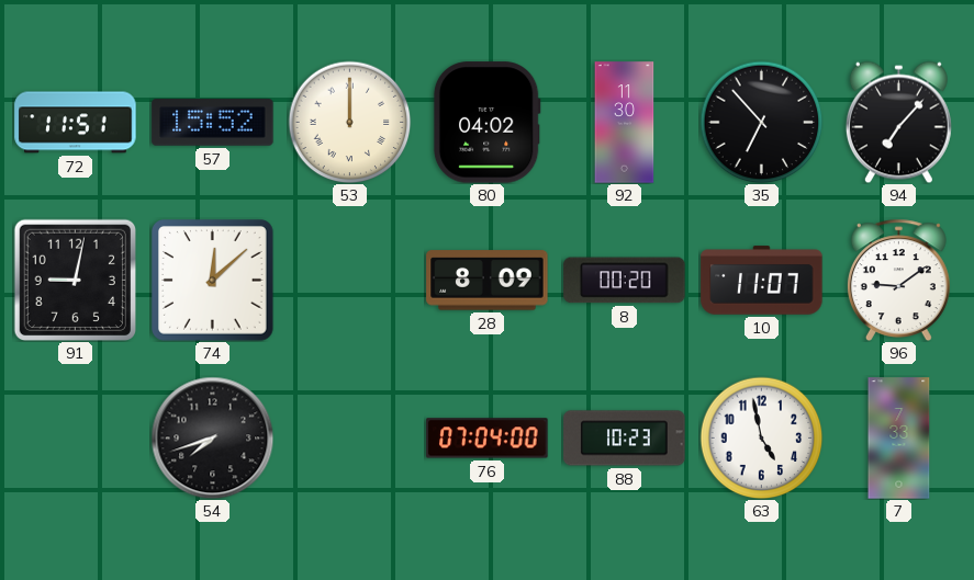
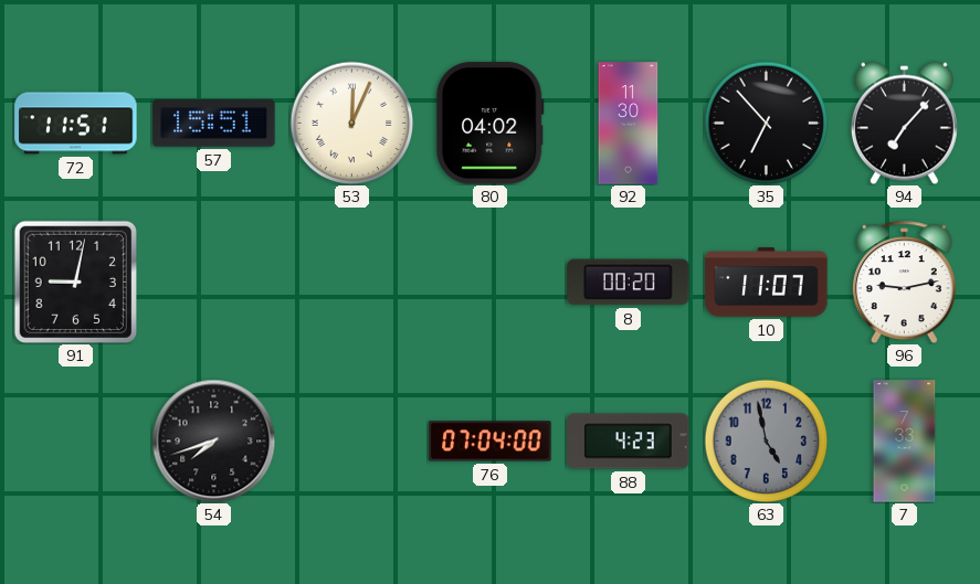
57: 15:52 -> 15:51 (214, 124)
53: 12:00 -> 12:04 (351, 123)
74: 12:08 -> none (213, 281)
28: 8:09 -> none (488, 281)
96: 9:09 -> 9:13 (904, 282)
88: 10:23 -> 4:23 (629, 442)
63 dial: white -> grey (766, 440)
